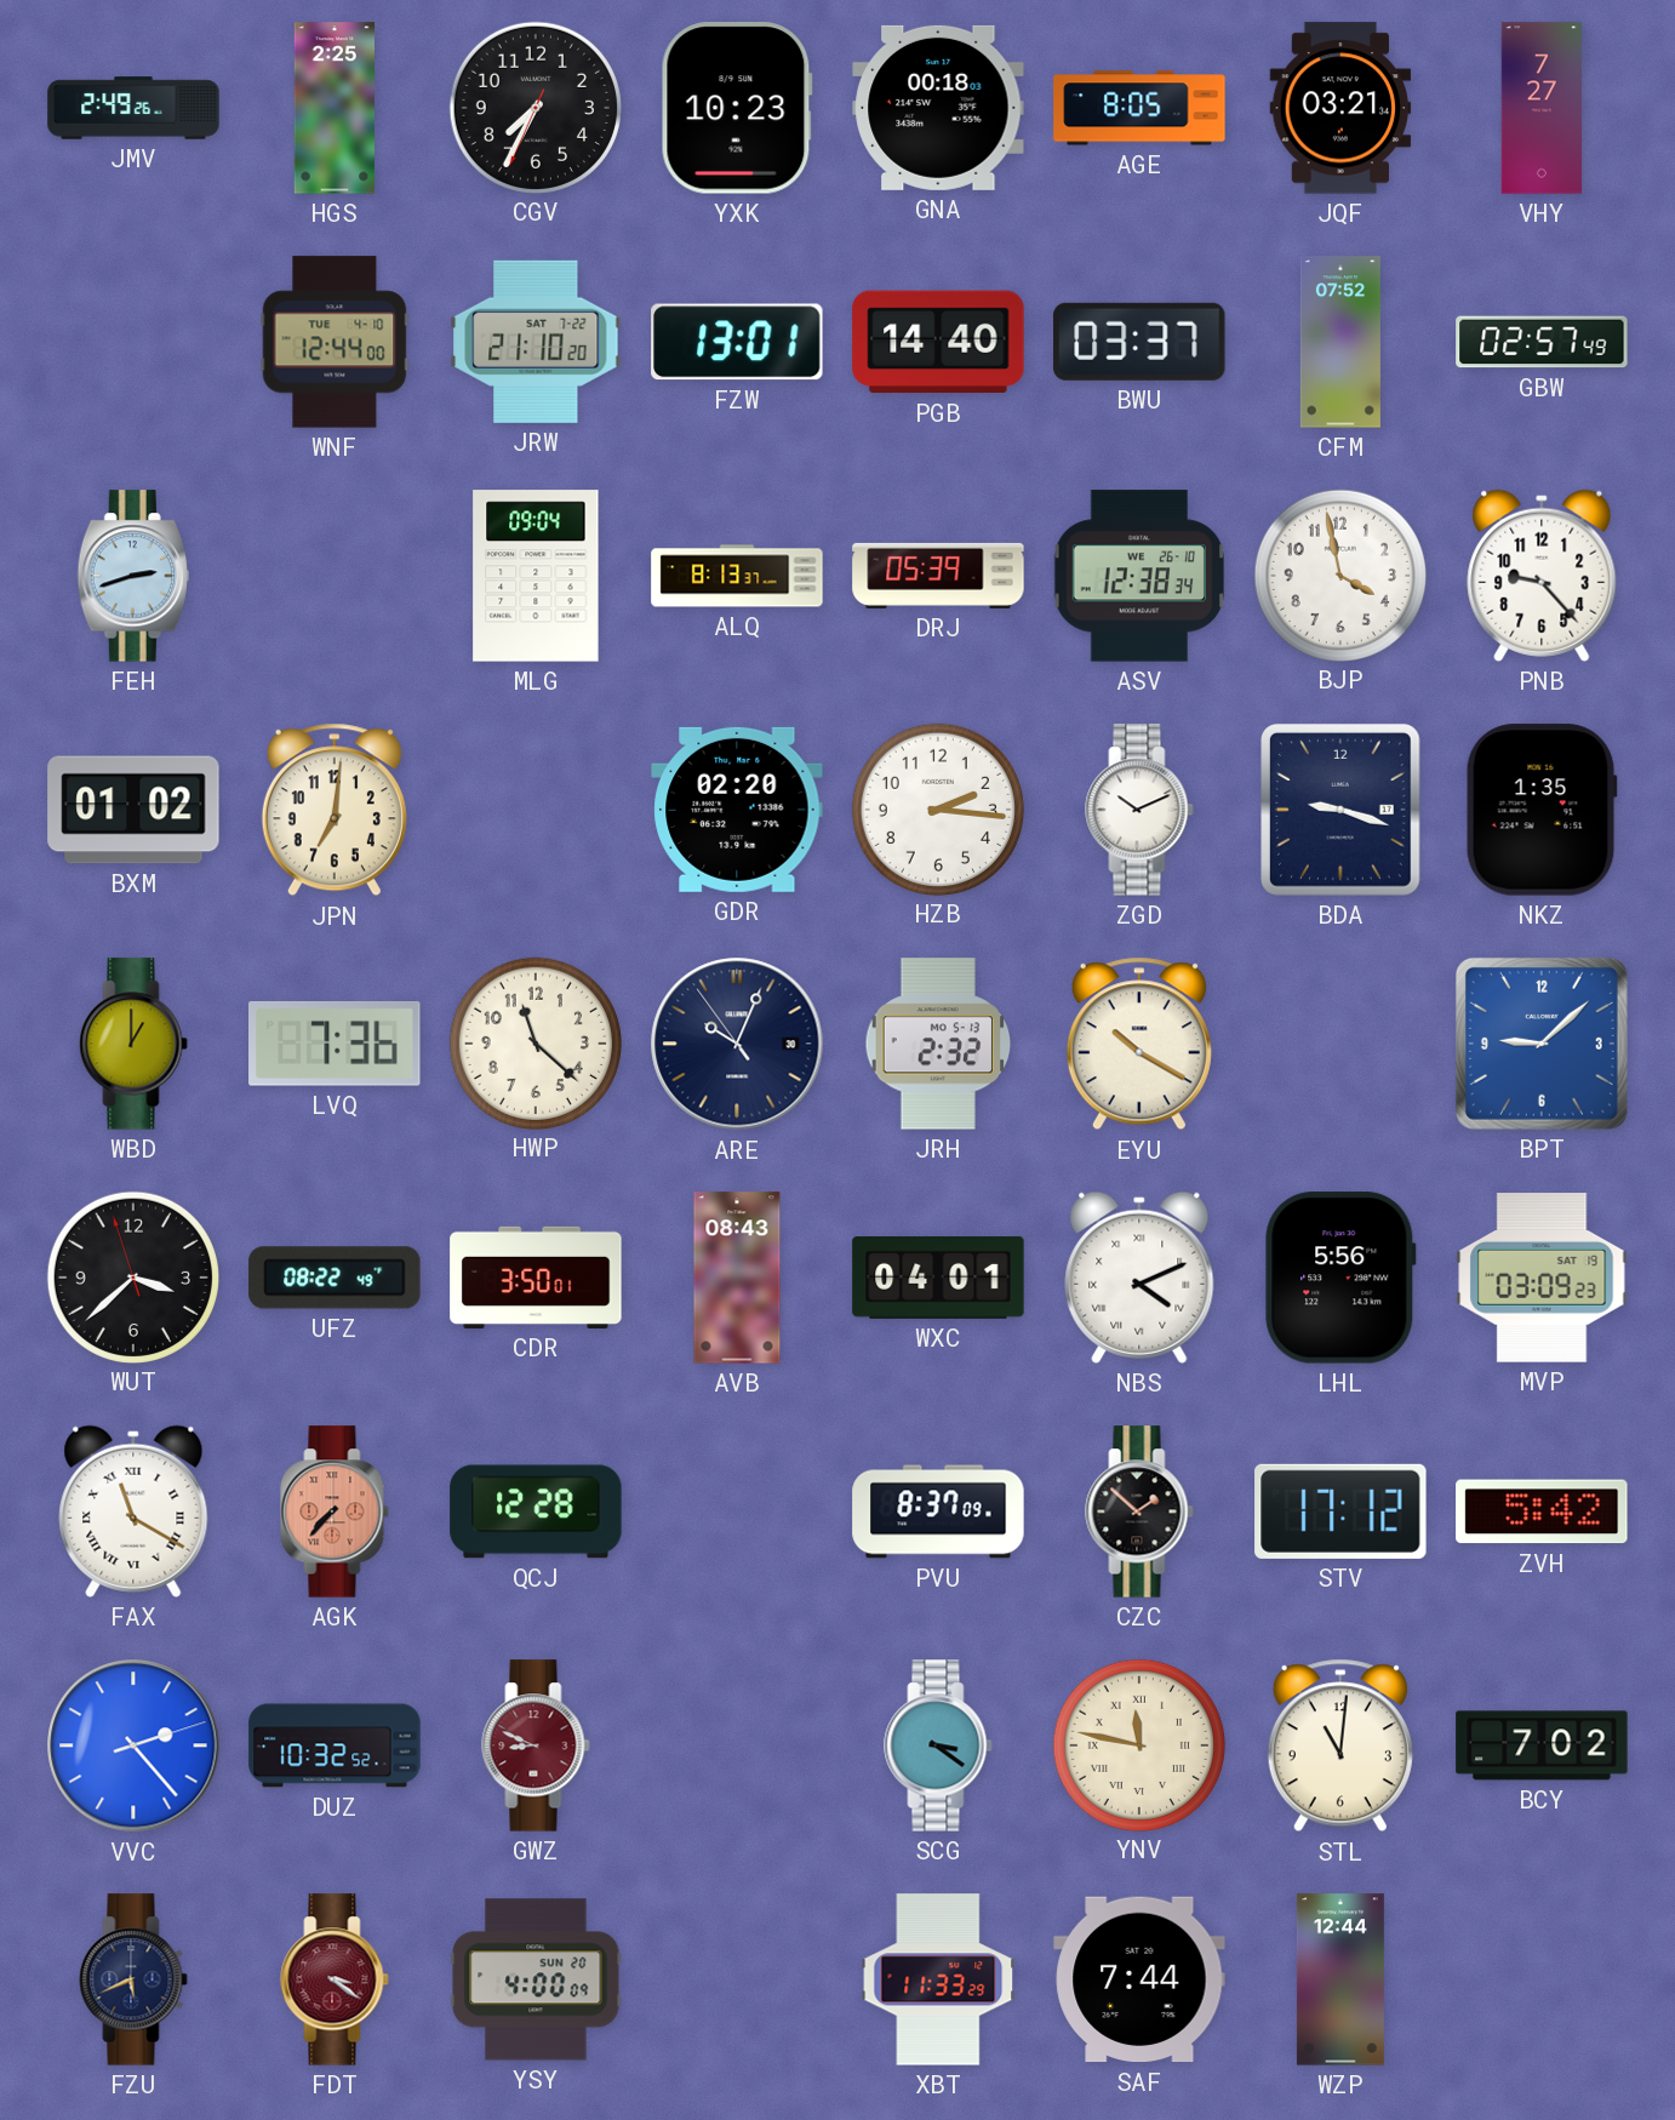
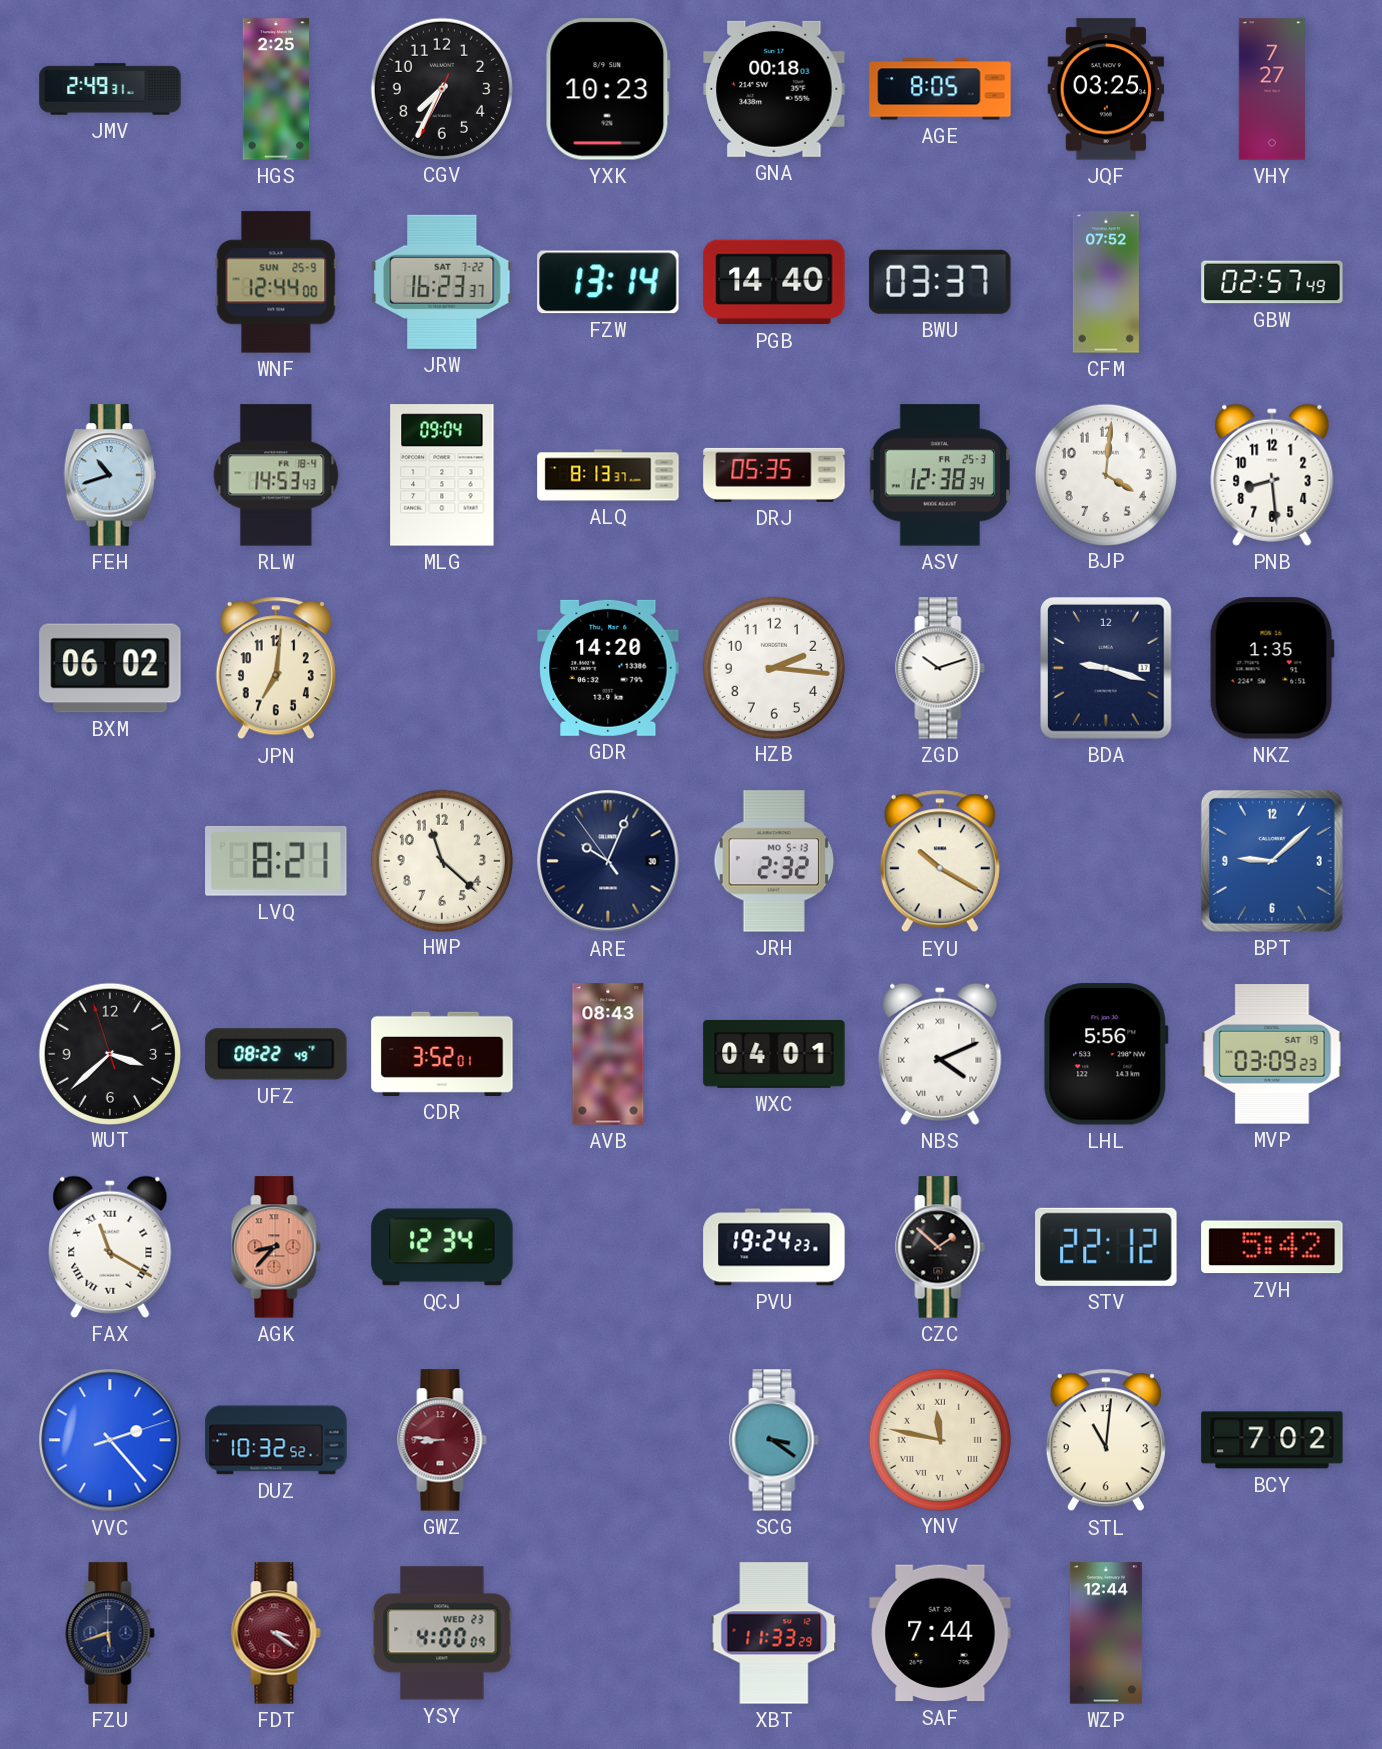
JMV: 2:49:26 -> 2:49:31 (110, 89)
JQF: 03:21 -> 03:25 (1106, 89)
WNF date: TUE 4-10 -> SUN 25-9 (276, 282)
JRW: 21:10 -> 16:23 (442, 282)
FZW: 13:01 -> 13:14 (608, 282)
FEH: 2:42 -> 10:42 (110, 475)
RLW: none -> 14:53 (276, 475)
DRJ: 05:39 -> 05:35 (774, 475)
ASV date: WE 26-10 -> FR 25-3 (940, 475)
BJP: 3:58 -> 4:01 (1105, 474)
PNB: 9:23 -> 8:29 (1272, 475)
BXM: 01:02 -> 06:02 (110, 668)
GDR: 02:20 -> 14:20 (608, 668)
ZGD: 10:11 -> 10:12 (940, 668)
WBD: 1:00 -> none (133, 1044)
LVQ: 7:36 -> 8:21 (276, 861)
CDR: 3:50 -> 3:52 (442, 1054)
AGK: 7:37 -> 8:37 (276, 1247)
QCJ: 12:28 -> 12:34 (442, 1247)
PVU: 8:37 -> 19:24 (774, 1247)
STV: 17:12 -> 22:12 (1106, 1247)
GWZ: 8:49 -> 8:46 (442, 1440)
FZU: 5:41 -> 5:42 (110, 1633)
YSY date: SUN 20 -> WED 23 (442, 1633)
